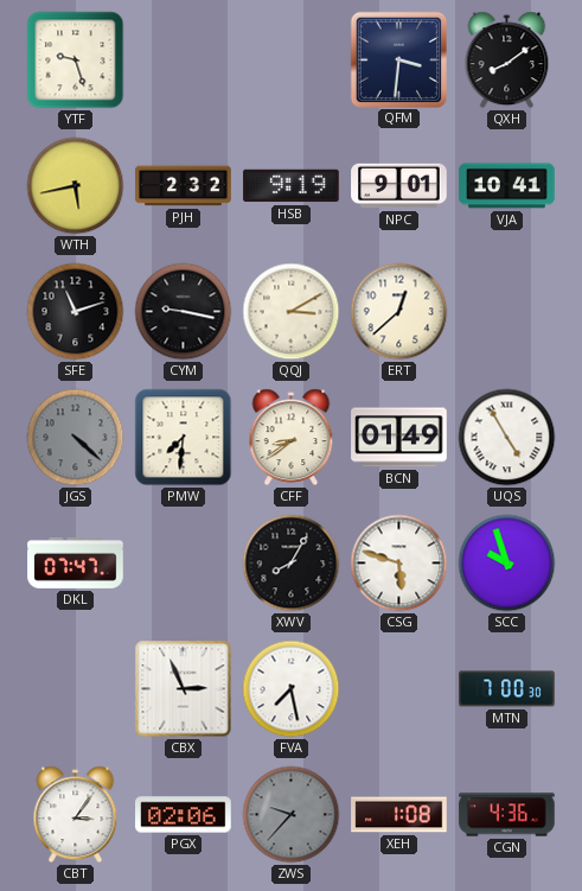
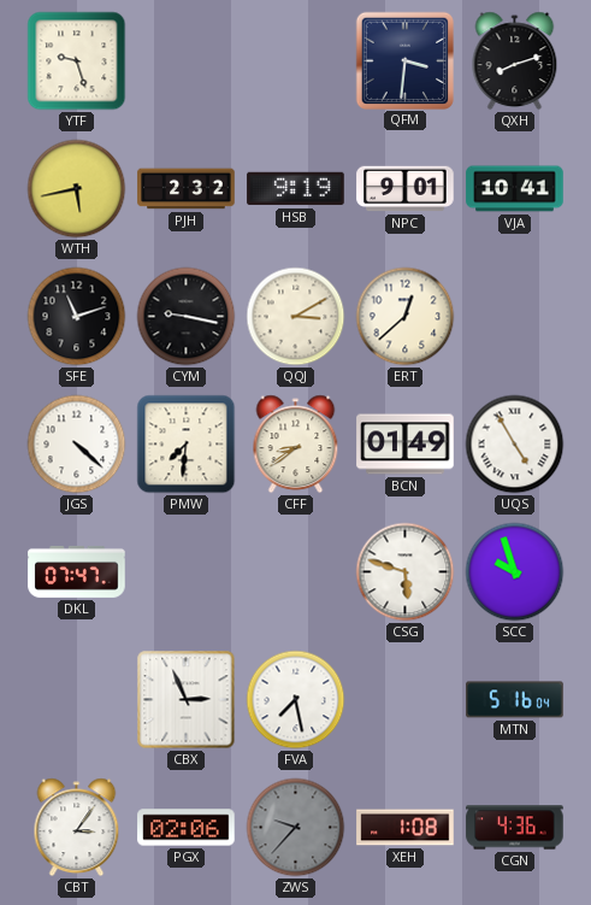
QXH: 8:09 -> 8:12 (515, 61)
JGS dial: grey -> white (77, 445)
XWV: 8:05 -> none (292, 564)
MTN: 7:00 -> 5:16 (515, 700)
